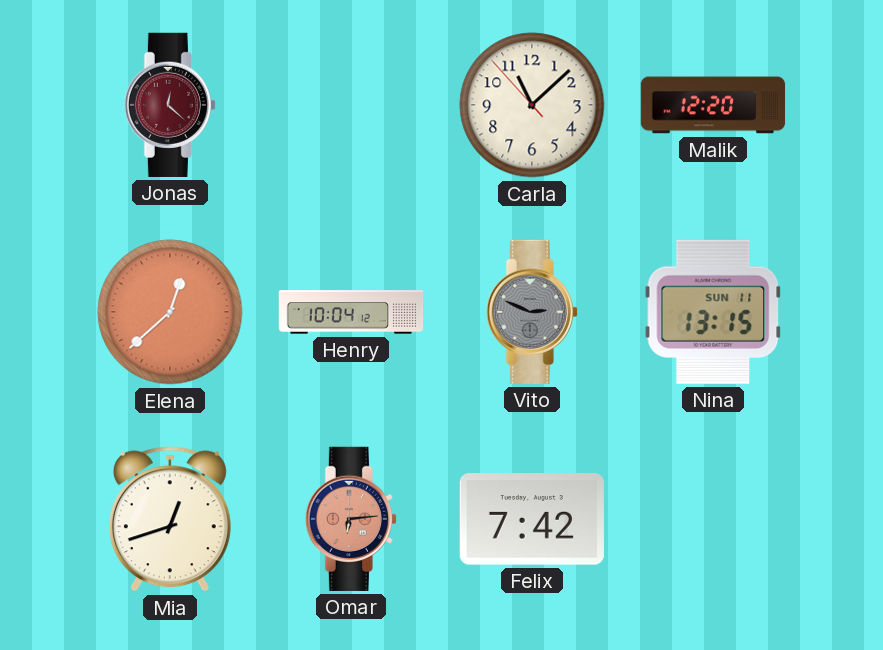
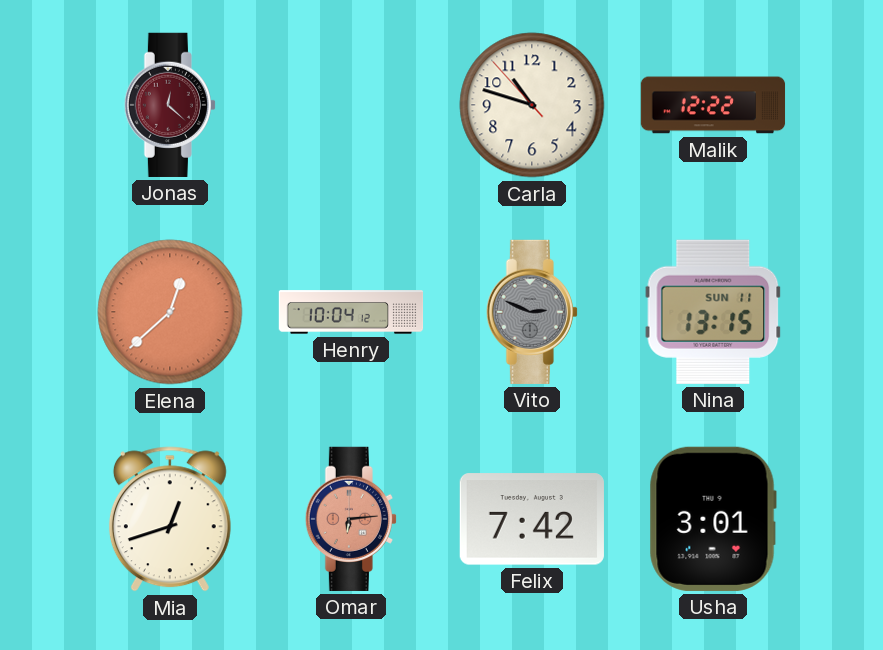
Carla: 11:07 -> 10:47 (532, 105)
Malik: 12:20 -> 12:22 (713, 105)
Usha: none -> 3:01 (713, 519)
